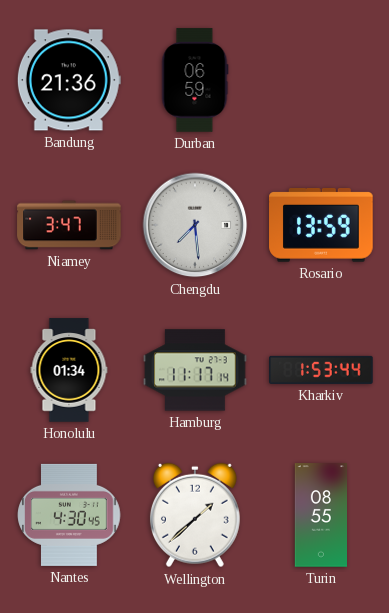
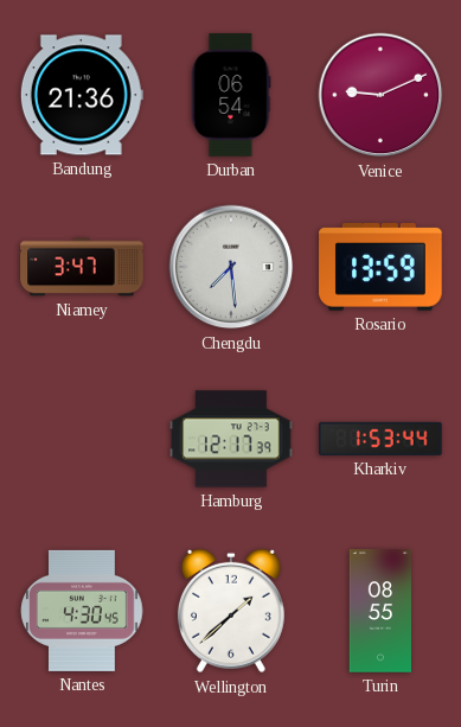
Durban: 06:59 -> 06:54 (231, 95)
Venice: none -> 9:11 (380, 95)
Honolulu: 01:34 -> none (69, 370)
Hamburg: 11:17 -> 12:17 (231, 439)
